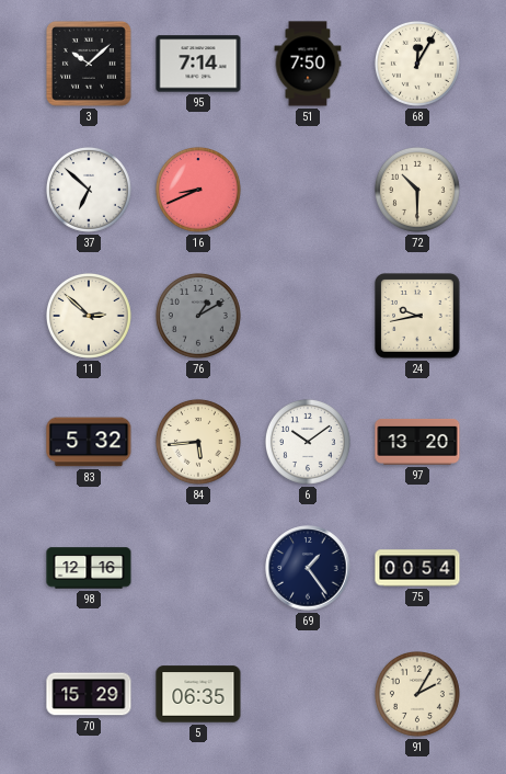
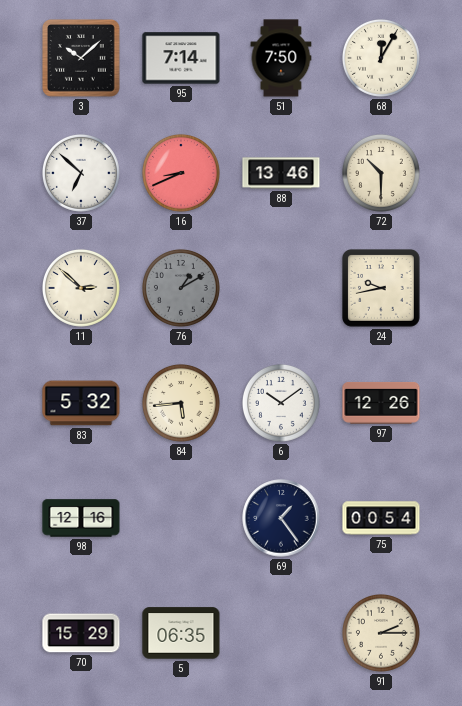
88: none -> 13:46 (281, 173)
97: 13:20 -> 12:26 (381, 403)
91: 2:05 -> 2:15 (381, 633)
